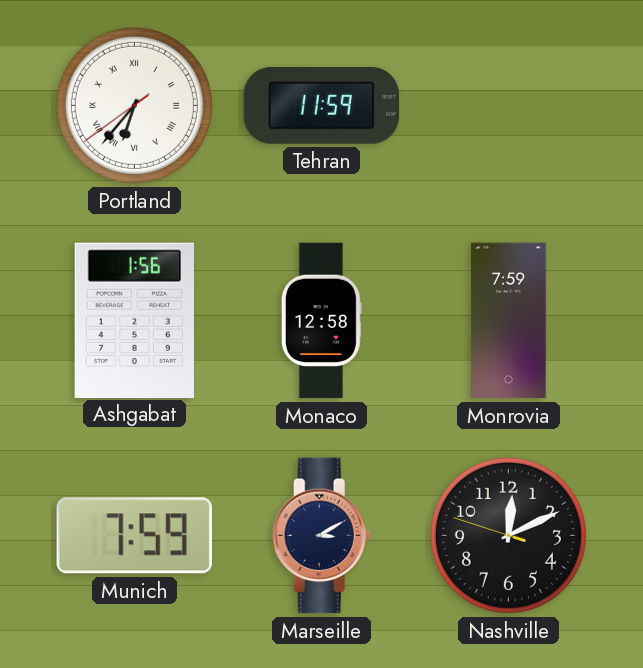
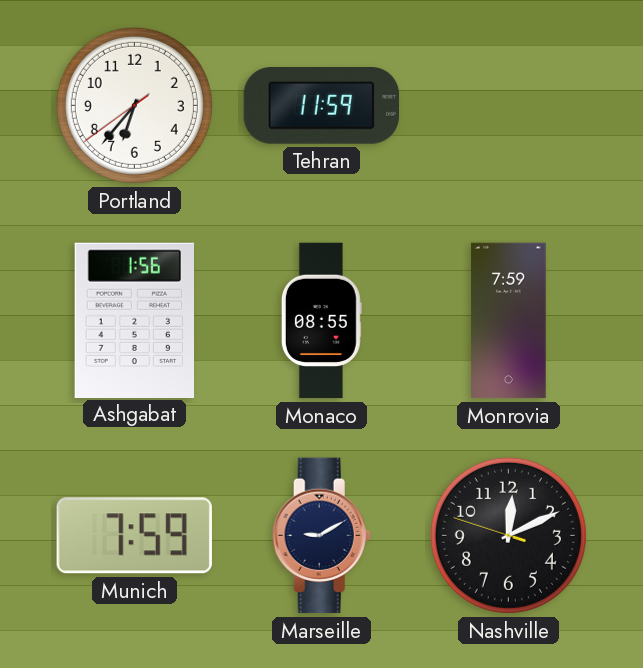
Portland numerals: Roman -> Arabic (134, 105)
Monaco: 12:58 -> 08:55 (321, 321)
Marseille: 3:10 -> 9:10 (321, 536)
